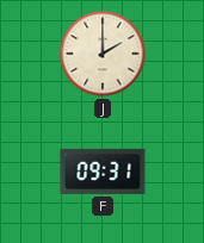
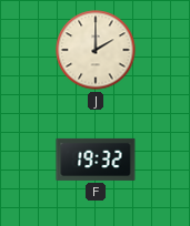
F: 09:31 -> 19:32 (96, 160)
